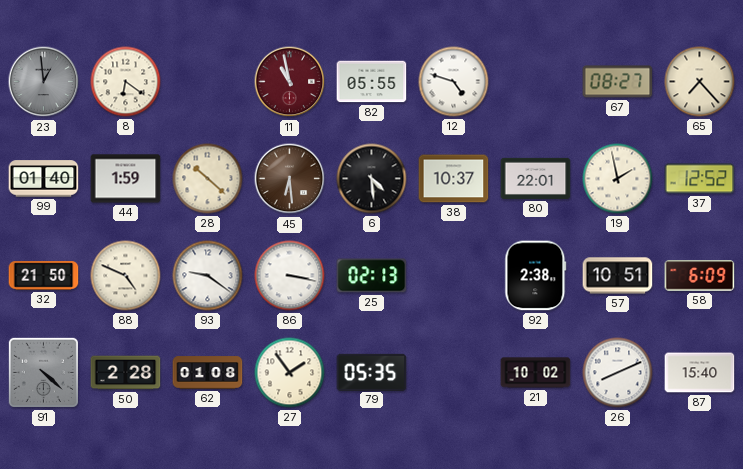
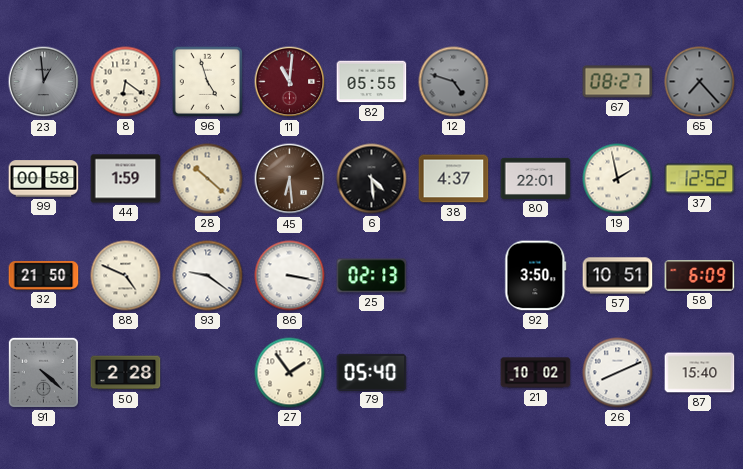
96: none -> 4:57 (207, 81)
11: 10:58 -> 11:01 (290, 82)
12 dial: white -> grey (454, 82)
65 dial: cream -> grey (700, 82)
99: 01:40 -> 00:58 (44, 179)
38: 10:37 -> 4:37 (454, 179)
92: 2:38 -> 3:50 (536, 276)
62: 01:08 -> none (208, 373)
79: 05:35 -> 05:40 (372, 372)
